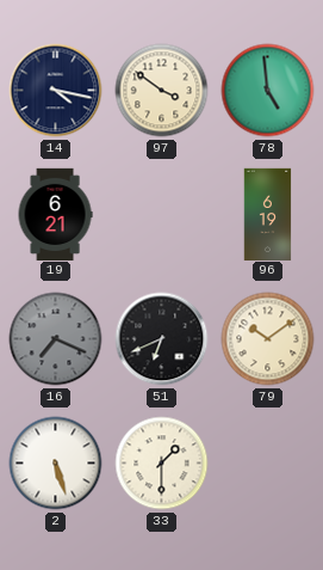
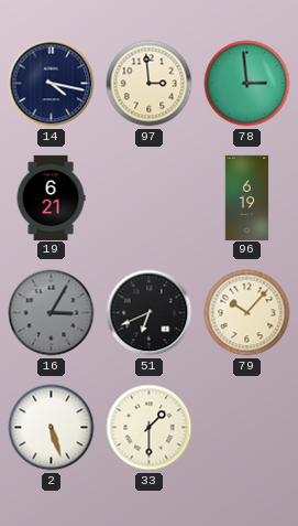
97: 3:51 -> 2:59 (150, 84)
78: 4:59 -> 2:59 (247, 84)
16: 7:19 -> 3:05 (52, 313)
79: 10:09 -> 10:07 (247, 313)
